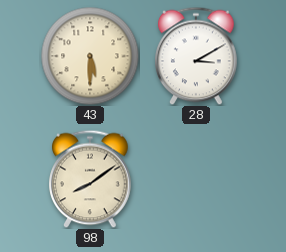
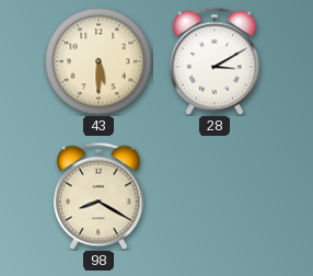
98: 8:09 -> 8:20 (100, 196)
